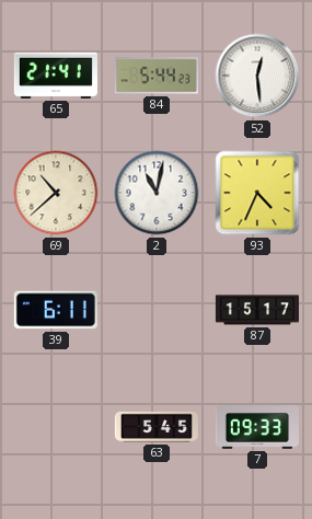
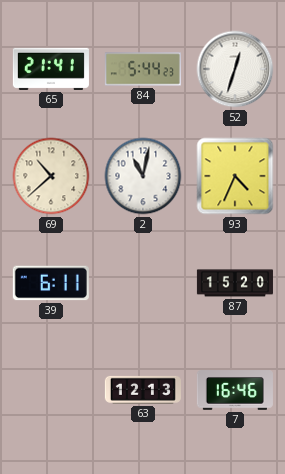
52: 12:29 -> 12:33 (235, 69)
87: 15:17 -> 15:20 (235, 283)
63: 5:45 -> 12:13 (143, 390)
7: 09:33 -> 16:46 (235, 390)
